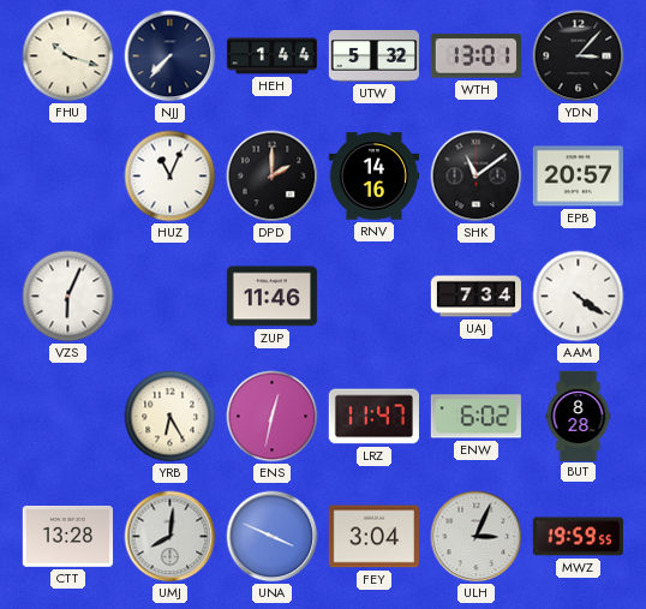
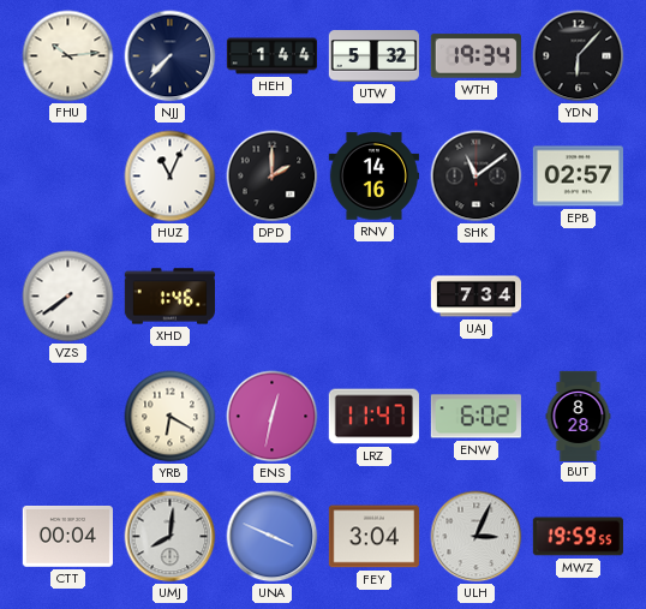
FHU: 10:18 -> 10:14 (68, 56)
WTH: 13:01 -> 19:34 (475, 56)
YDN: 3:07 -> 6:07 (579, 56)
EPB: 20:57 -> 02:57 (578, 177)
VZS: 6:04 -> 7:39 (68, 297)
XHD: none -> 1:46 (169, 297)
ZUP: 11:46 -> none (271, 297)
AAM: 4:21 -> none (579, 297)
YRB: 6:25 -> 6:20 (171, 417)
CTT: 13:28 -> 00:04 (67, 537)
